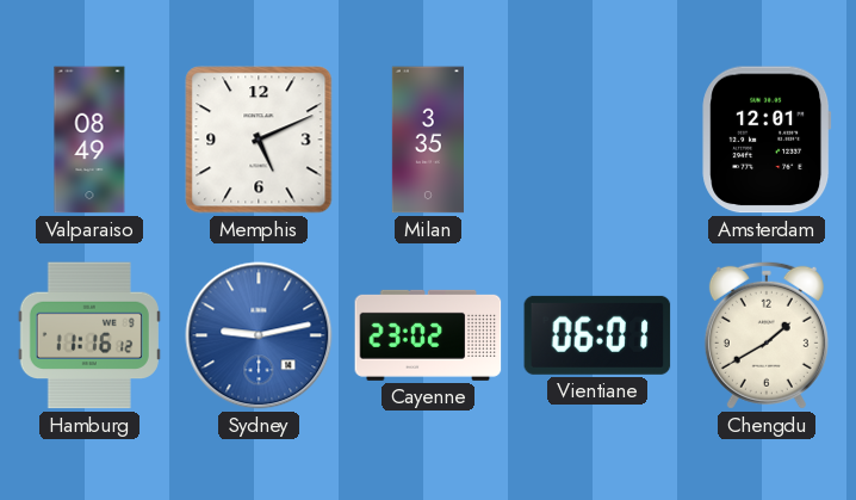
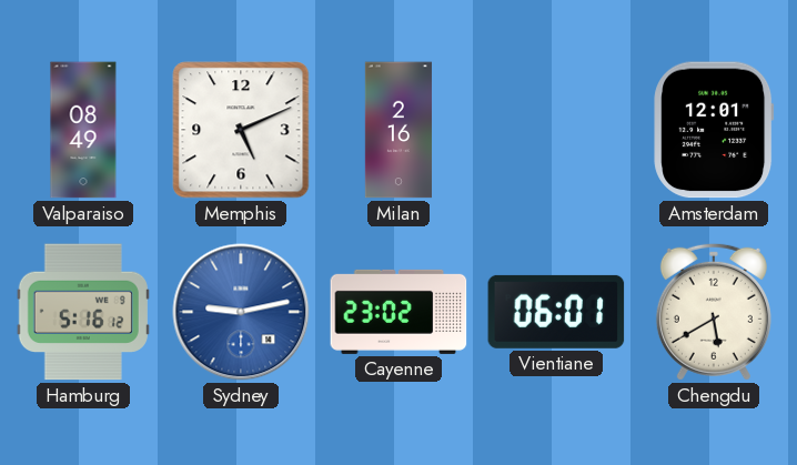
Milan: 3:35 -> 2:16 (398, 130)
Hamburg: 11:16 -> 5:16 (83, 312)
Chengdu: 1:40 -> 5:40 (714, 312)
